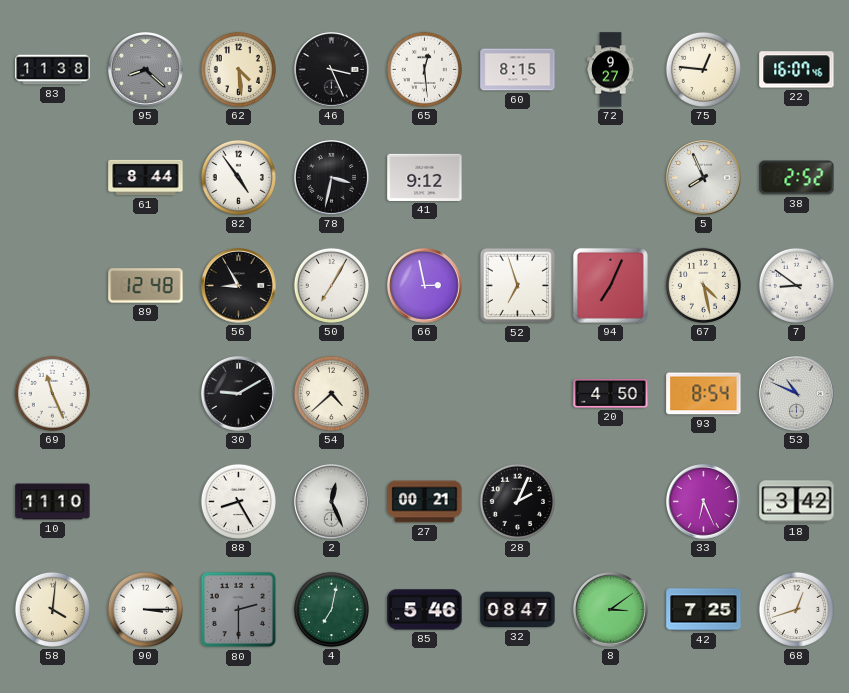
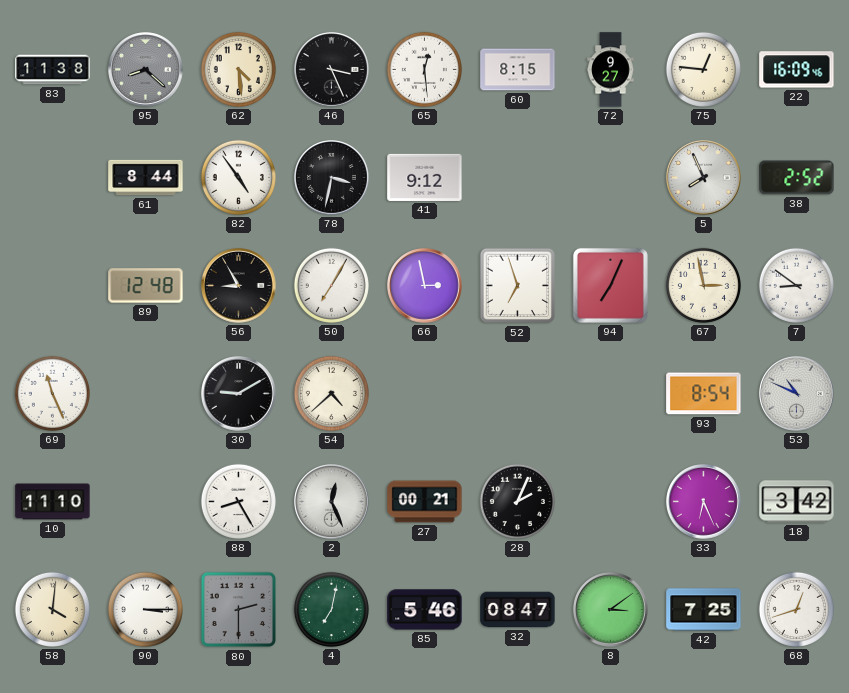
22: 16:07 -> 16:09 (797, 70)
67: 4:28 -> 2:58 (703, 285)
20: 4:50 -> none (611, 393)
